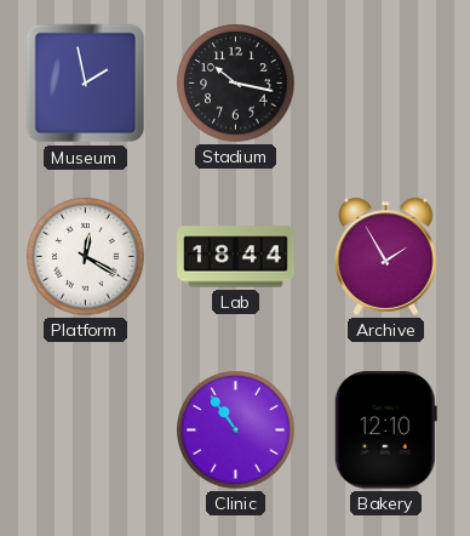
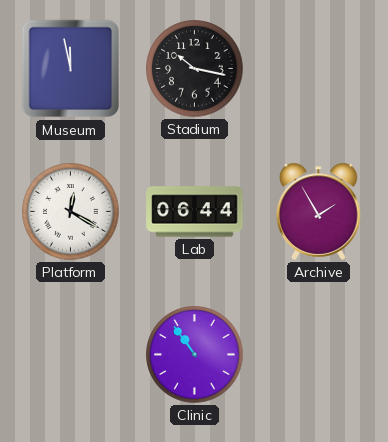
Museum: 1:58 -> 11:58 (71, 69)
Lab: 18:44 -> 06:44 (195, 212)
Bakery: 12:10 -> none (385, 430)
